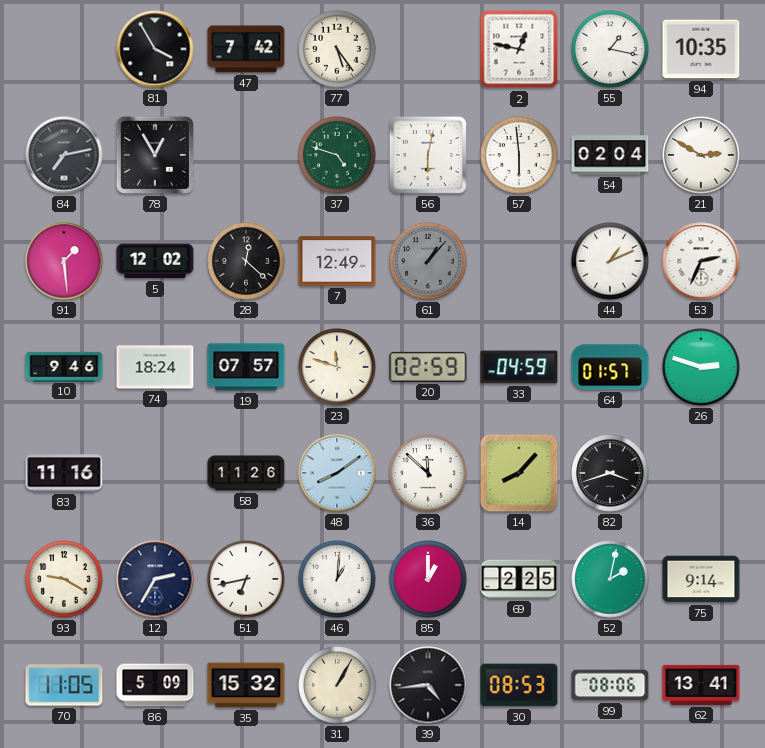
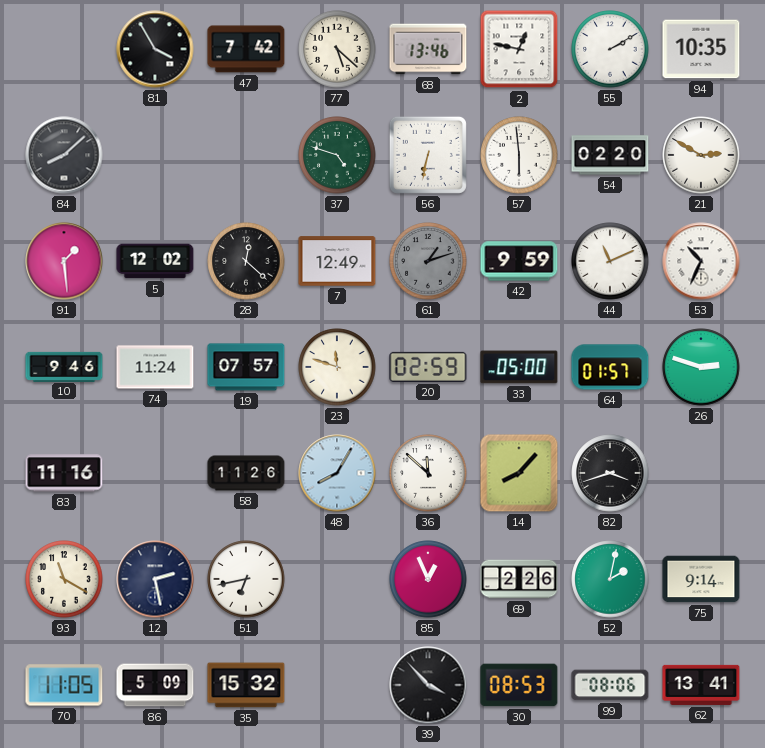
77: 5:24 -> 5:22 (337, 49)
68: none -> 13:46 (428, 49)
55: 1:17 -> 2:10 (610, 49)
84: 7:13 -> 8:08 (64, 155)
78: 12:55 -> none (155, 155)
56: 6:02 -> 6:32 (428, 155)
54: 02:04 -> 02:20 (610, 155)
61: 1:07 -> 1:12 (428, 261)
42: none -> 9:59 (519, 261)
44: 1:11 -> 11:11 (610, 261)
53: 2:34 -> 10:34 (701, 261)
74: 18:24 -> 11:24 (155, 367)
33: 04:59 -> 05:00 (519, 367)
48: 8:09 -> 8:05 (337, 473)
93: 9:20 -> 11:20 (64, 579)
12: 2:35 -> 2:28 (155, 579)
46: 1:01 -> none (337, 579)
85: 1:00 -> 12:56 (428, 579)
69: 2:25 -> 2:26 (519, 579)
31: 1:05 -> none (337, 685)
39: 4:44 -> 3:53 (428, 685)
